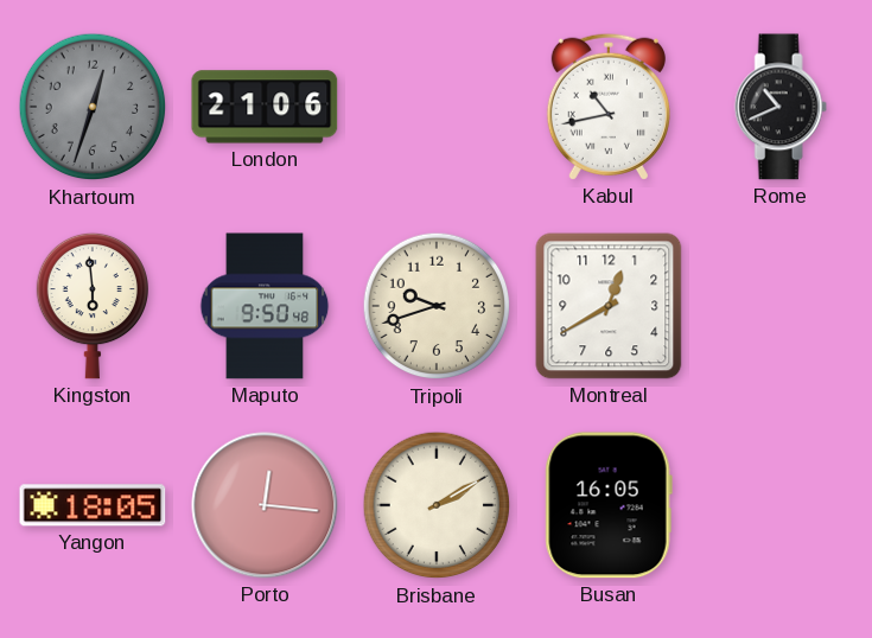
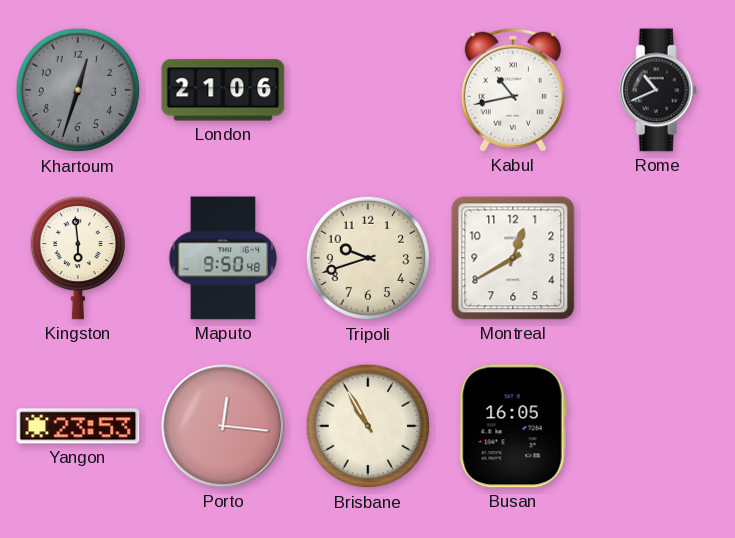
Yangon: 18:05 -> 23:53 (78, 426)
Brisbane: 2:10 -> 10:55 (368, 426)
